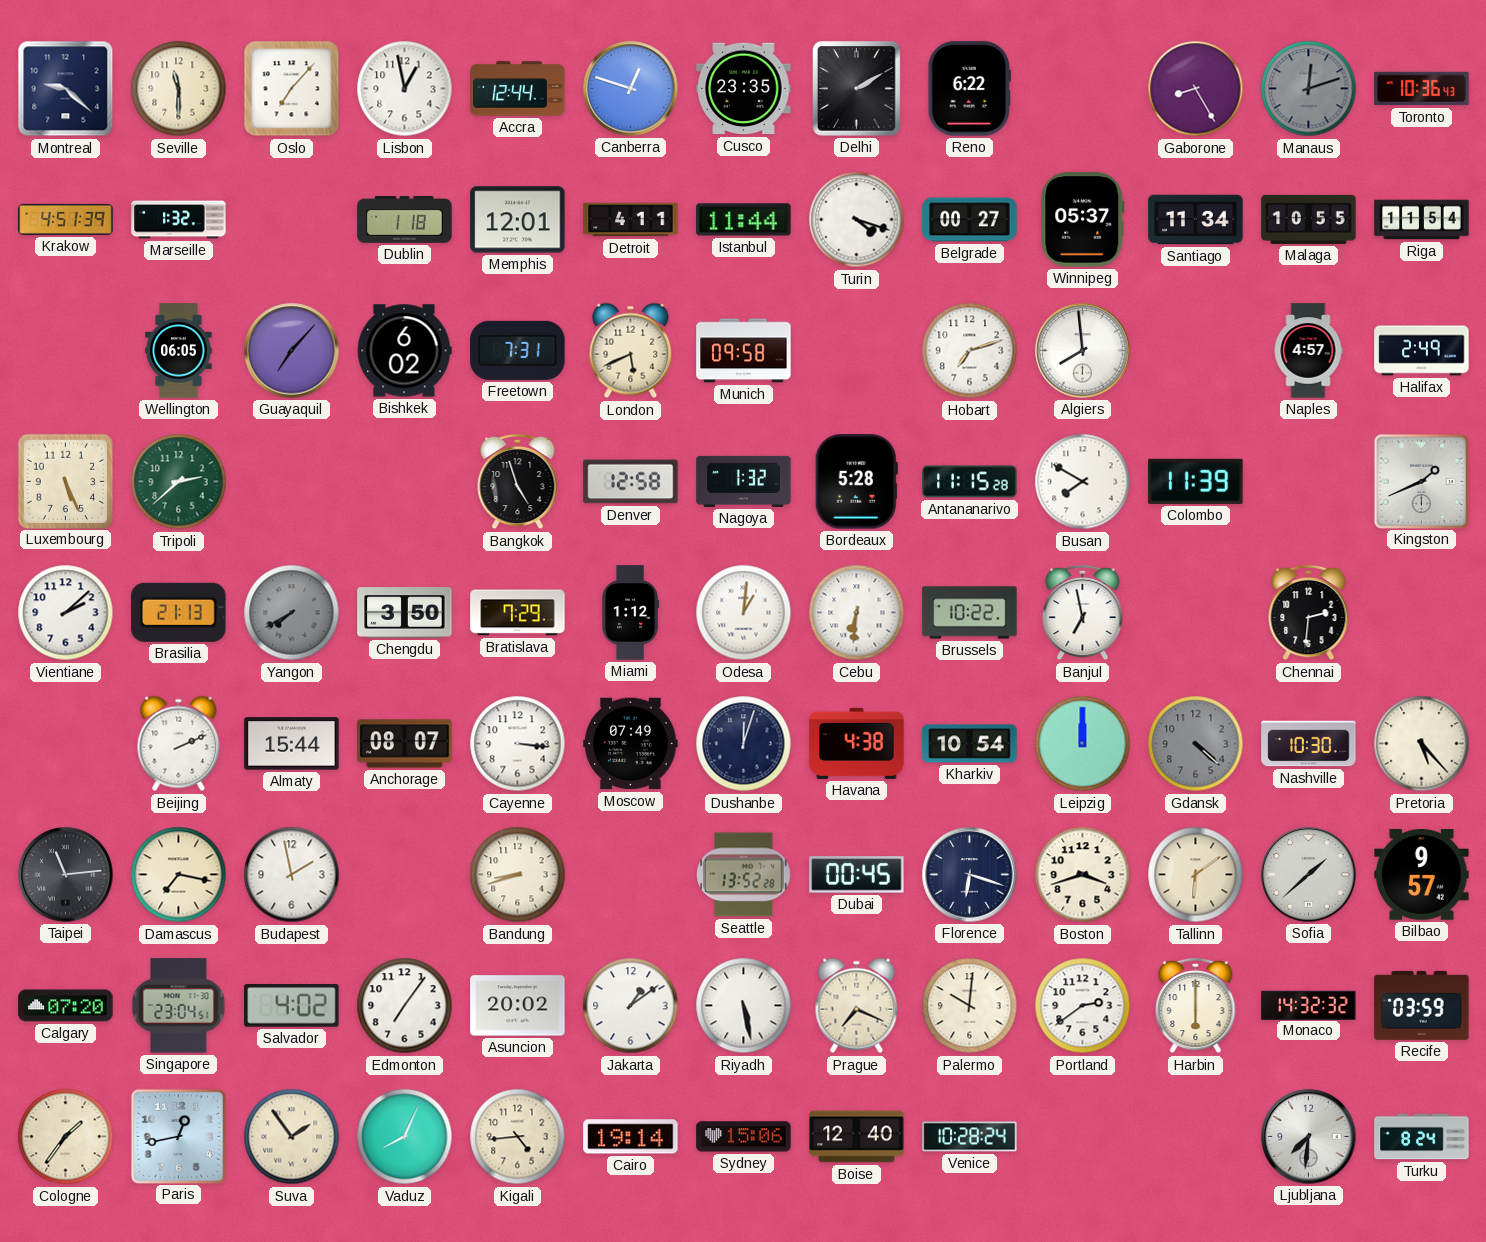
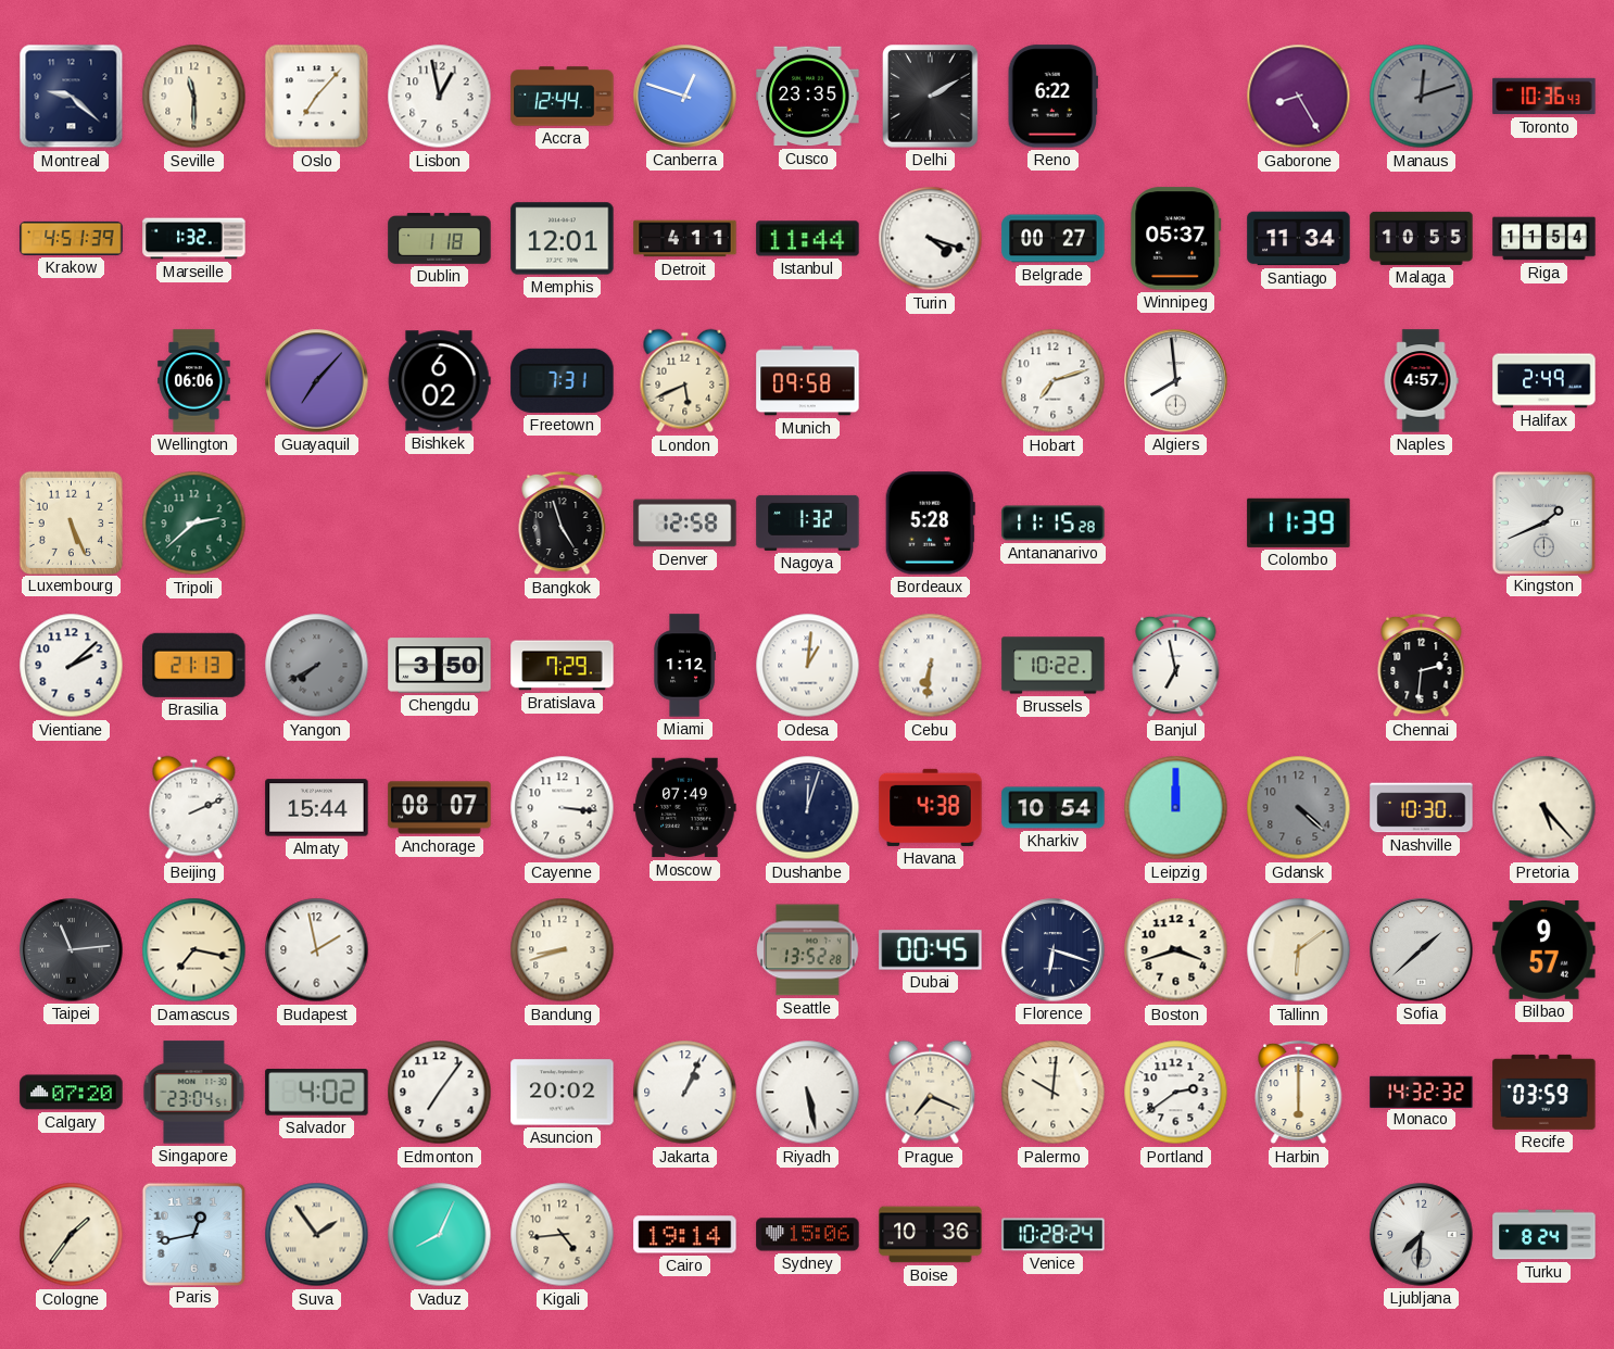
Wellington: 06:05 -> 06:06 (194, 381)
Busan: 7:50 -> none (1083, 482)
Jakarta: 1:09 -> 1:04 (685, 1093)
Boise: 12:40 -> 10:36 (931, 1235)
